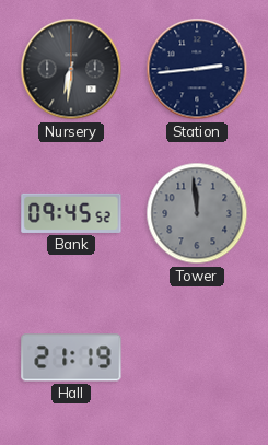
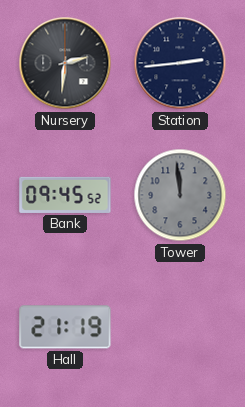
Nursery: 6:31 -> 2:31 (65, 63)
